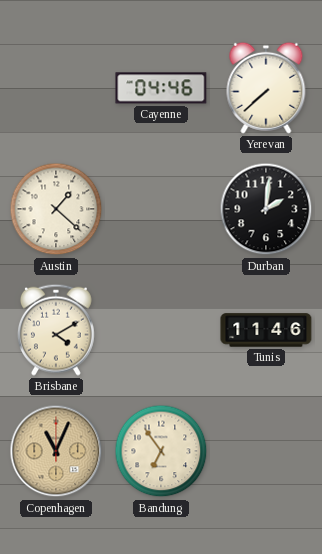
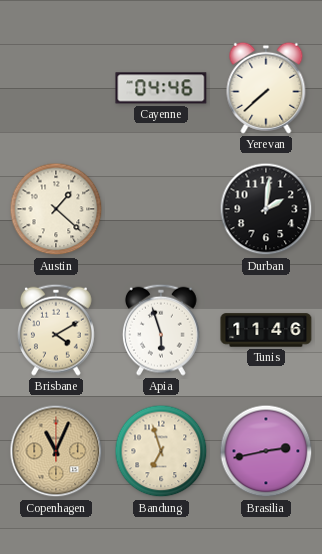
Apia: none -> 5:57 (161, 330)
Bandung: 6:54 -> 6:57 (161, 451)
Brasilia: none -> 2:43 (266, 451)
